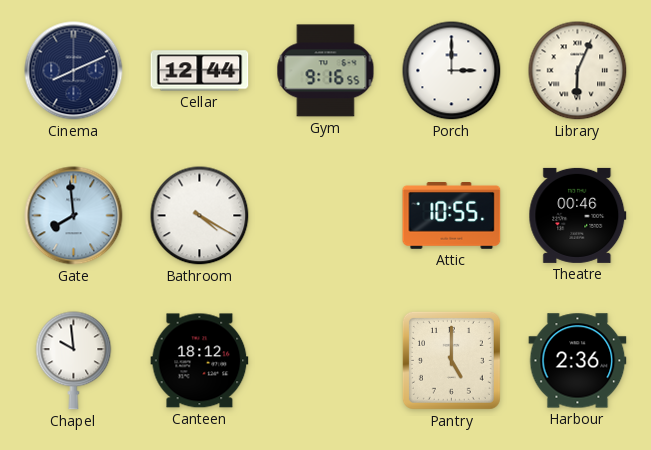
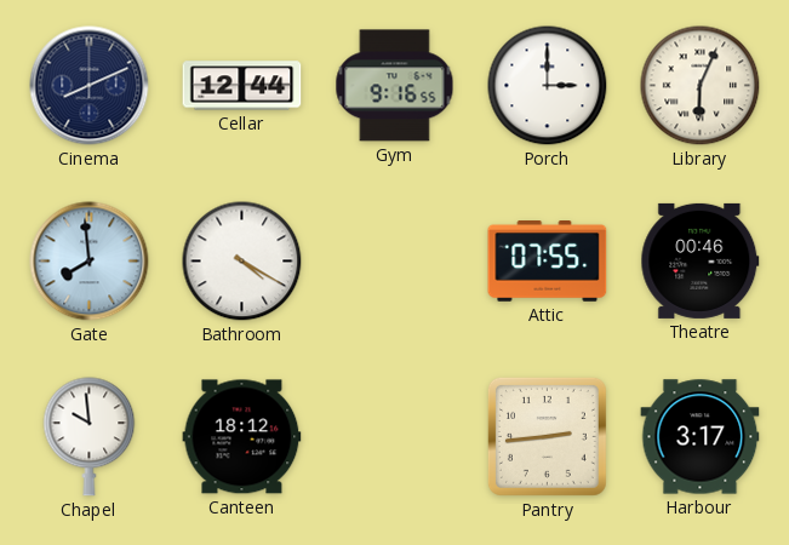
Attic: 10:55 -> 07:55 (548, 262)
Pantry: 5:00 -> 2:44 (547, 436)
Harbour: 2:36 -> 3:17 (701, 437)
